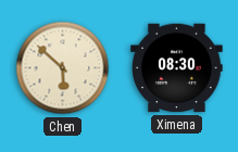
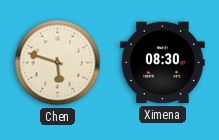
Chen: 5:52 -> 5:48 (58, 63)
